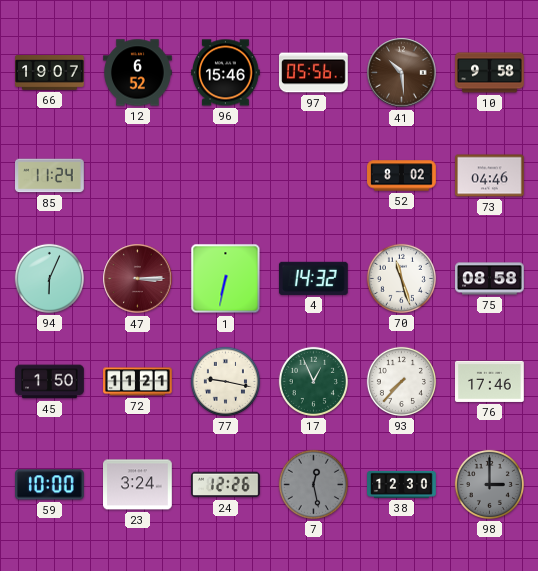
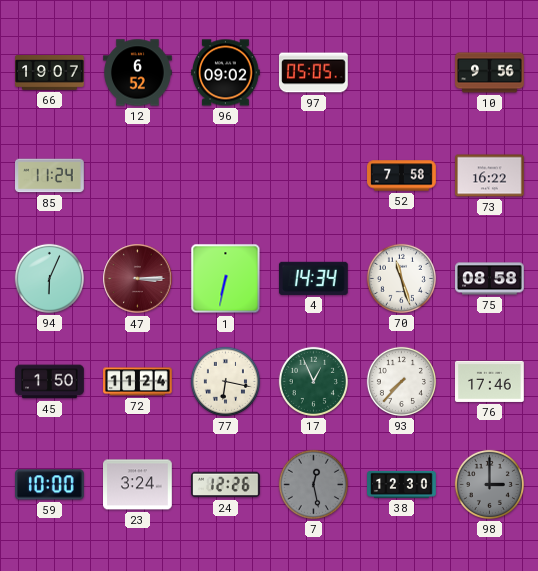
96: 15:46 -> 09:02 (226, 73)
97: 05:56 -> 05:05 (314, 73)
41: 10:29 -> none (402, 73)
10: 9:58 -> 9:56 (490, 73)
52: 8:02 -> 7:58 (402, 176)
73: 04:46 -> 16:22 (490, 176)
4: 14:32 -> 14:34 (313, 278)
72: 11:21 -> 11:24 (138, 382)
77: 9:17 -> 6:17 (225, 381)
